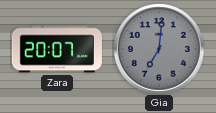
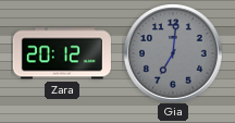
Zara: 20:07 -> 20:12 (62, 53)
